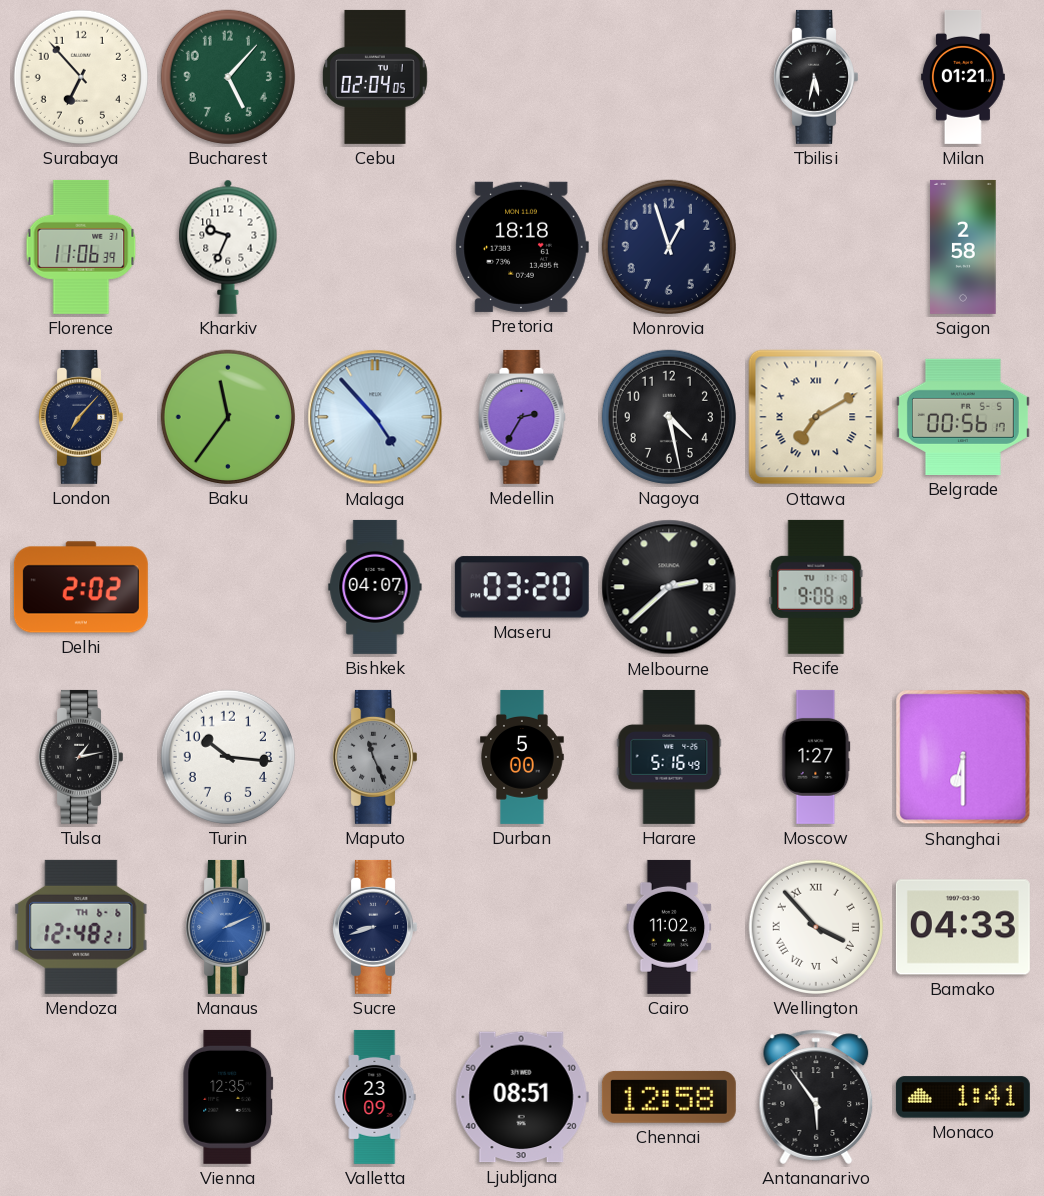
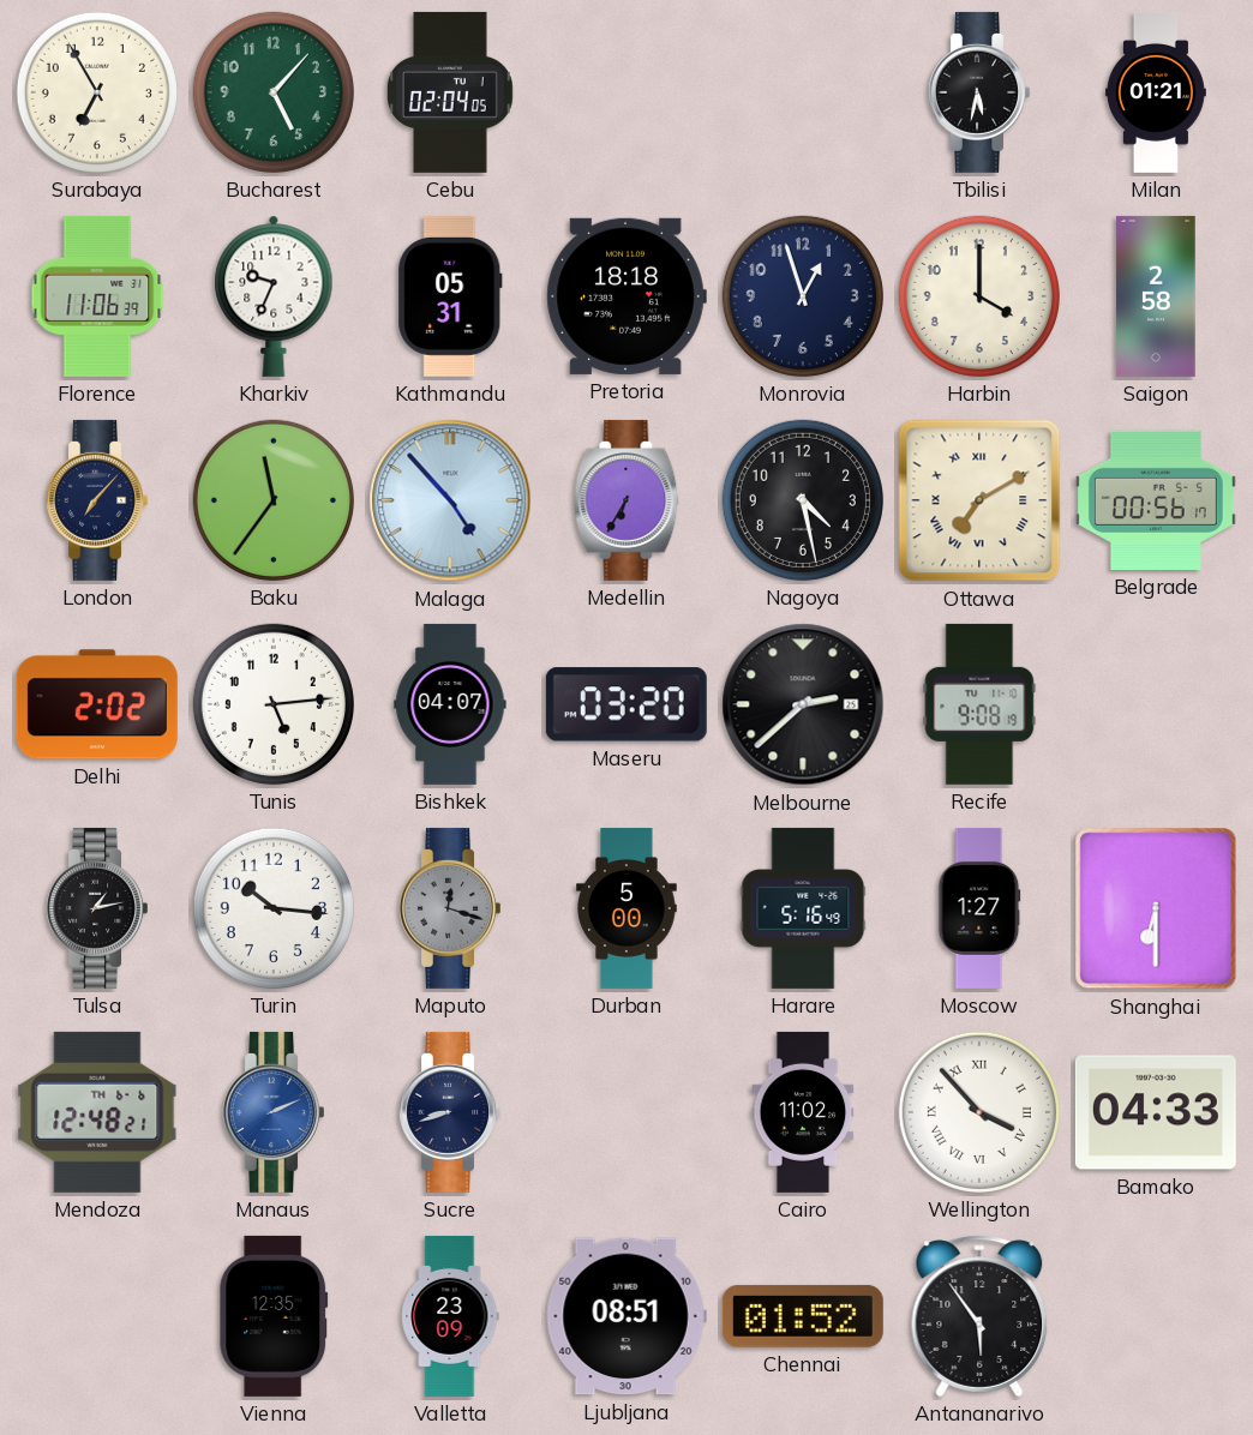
Surabaya: 6:53 -> 6:55 (97, 92)
Kathmandu: none -> 05:31 (450, 296)
Harbin: none -> 4:00 (979, 296)
Medellin: 2:35 -> 6:35 (626, 500)
Tunis: none -> 5:14 (274, 704)
Maputo: 11:26 -> 12:18 (449, 908)
Chennai: 12:58 -> 01:52 (803, 1316)
Monaco: 1:41 -> none (963, 1097)
